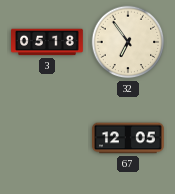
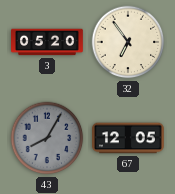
3: 05:18 -> 05:20 (48, 42)
43: none -> 8:05 (47, 138)
